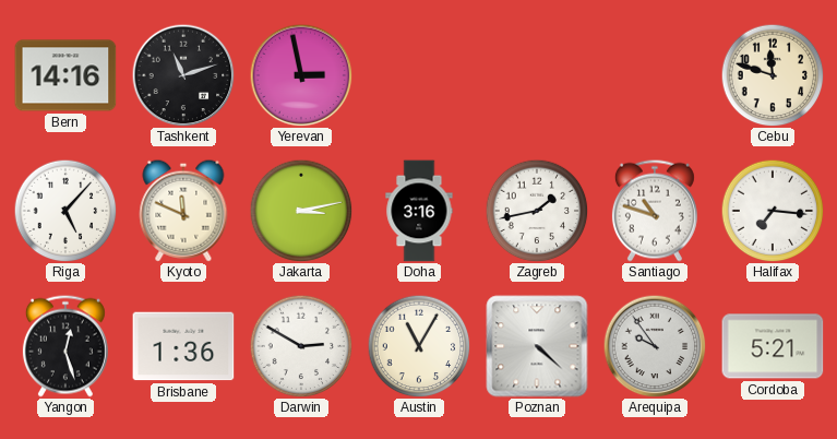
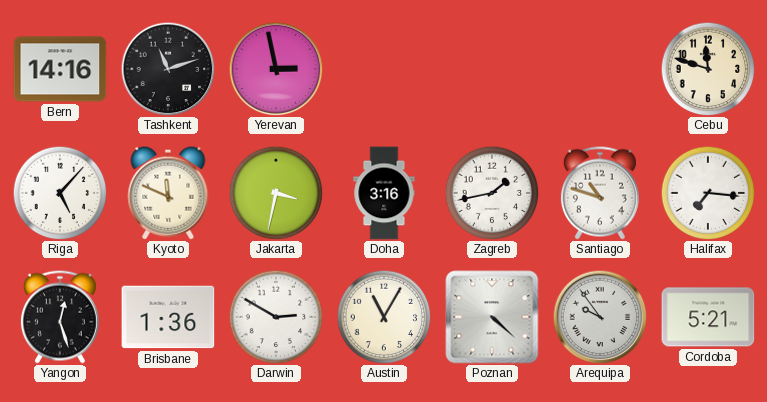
Jakarta: 3:13 -> 3:32 (276, 193)
